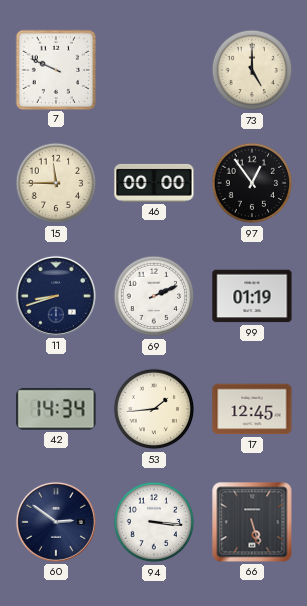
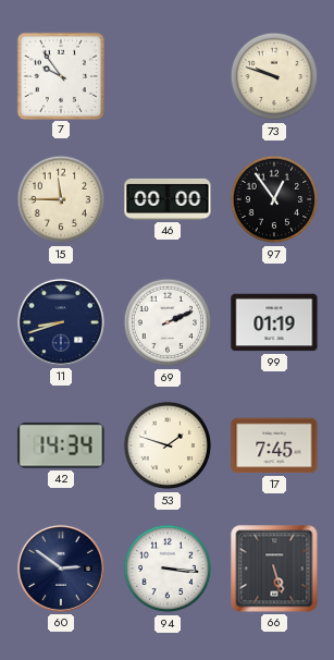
7: 9:49 -> 9:54 (60, 75)
73: 5:00 -> 9:48 (274, 76)
53: 1:44 -> 1:48 (168, 445)
17: 12:45 -> 7:45 (274, 445)
